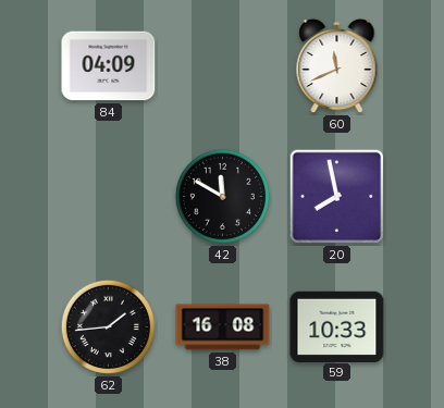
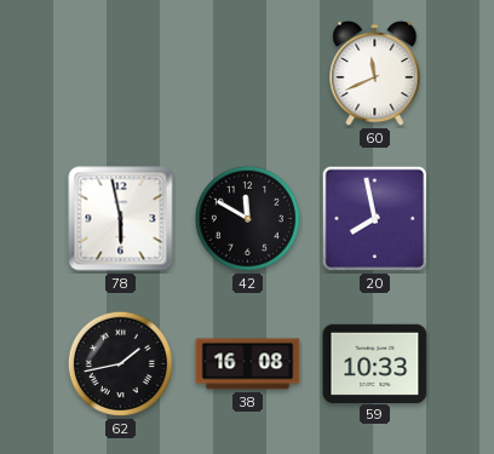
84: 04:09 -> none (109, 66)
78: none -> 5:58 (121, 219)
62: 1:44 -> 1:43 (120, 363)
